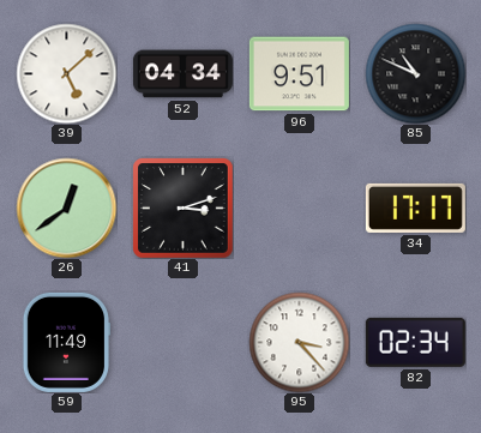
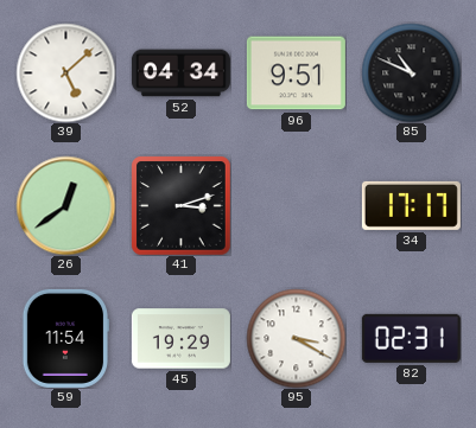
59: 11:49 -> 11:54 (64, 338)
45: none -> 19:29 (180, 339)
95: 3:23 -> 3:20 (296, 338)
82: 02:34 -> 02:31 (411, 338)
